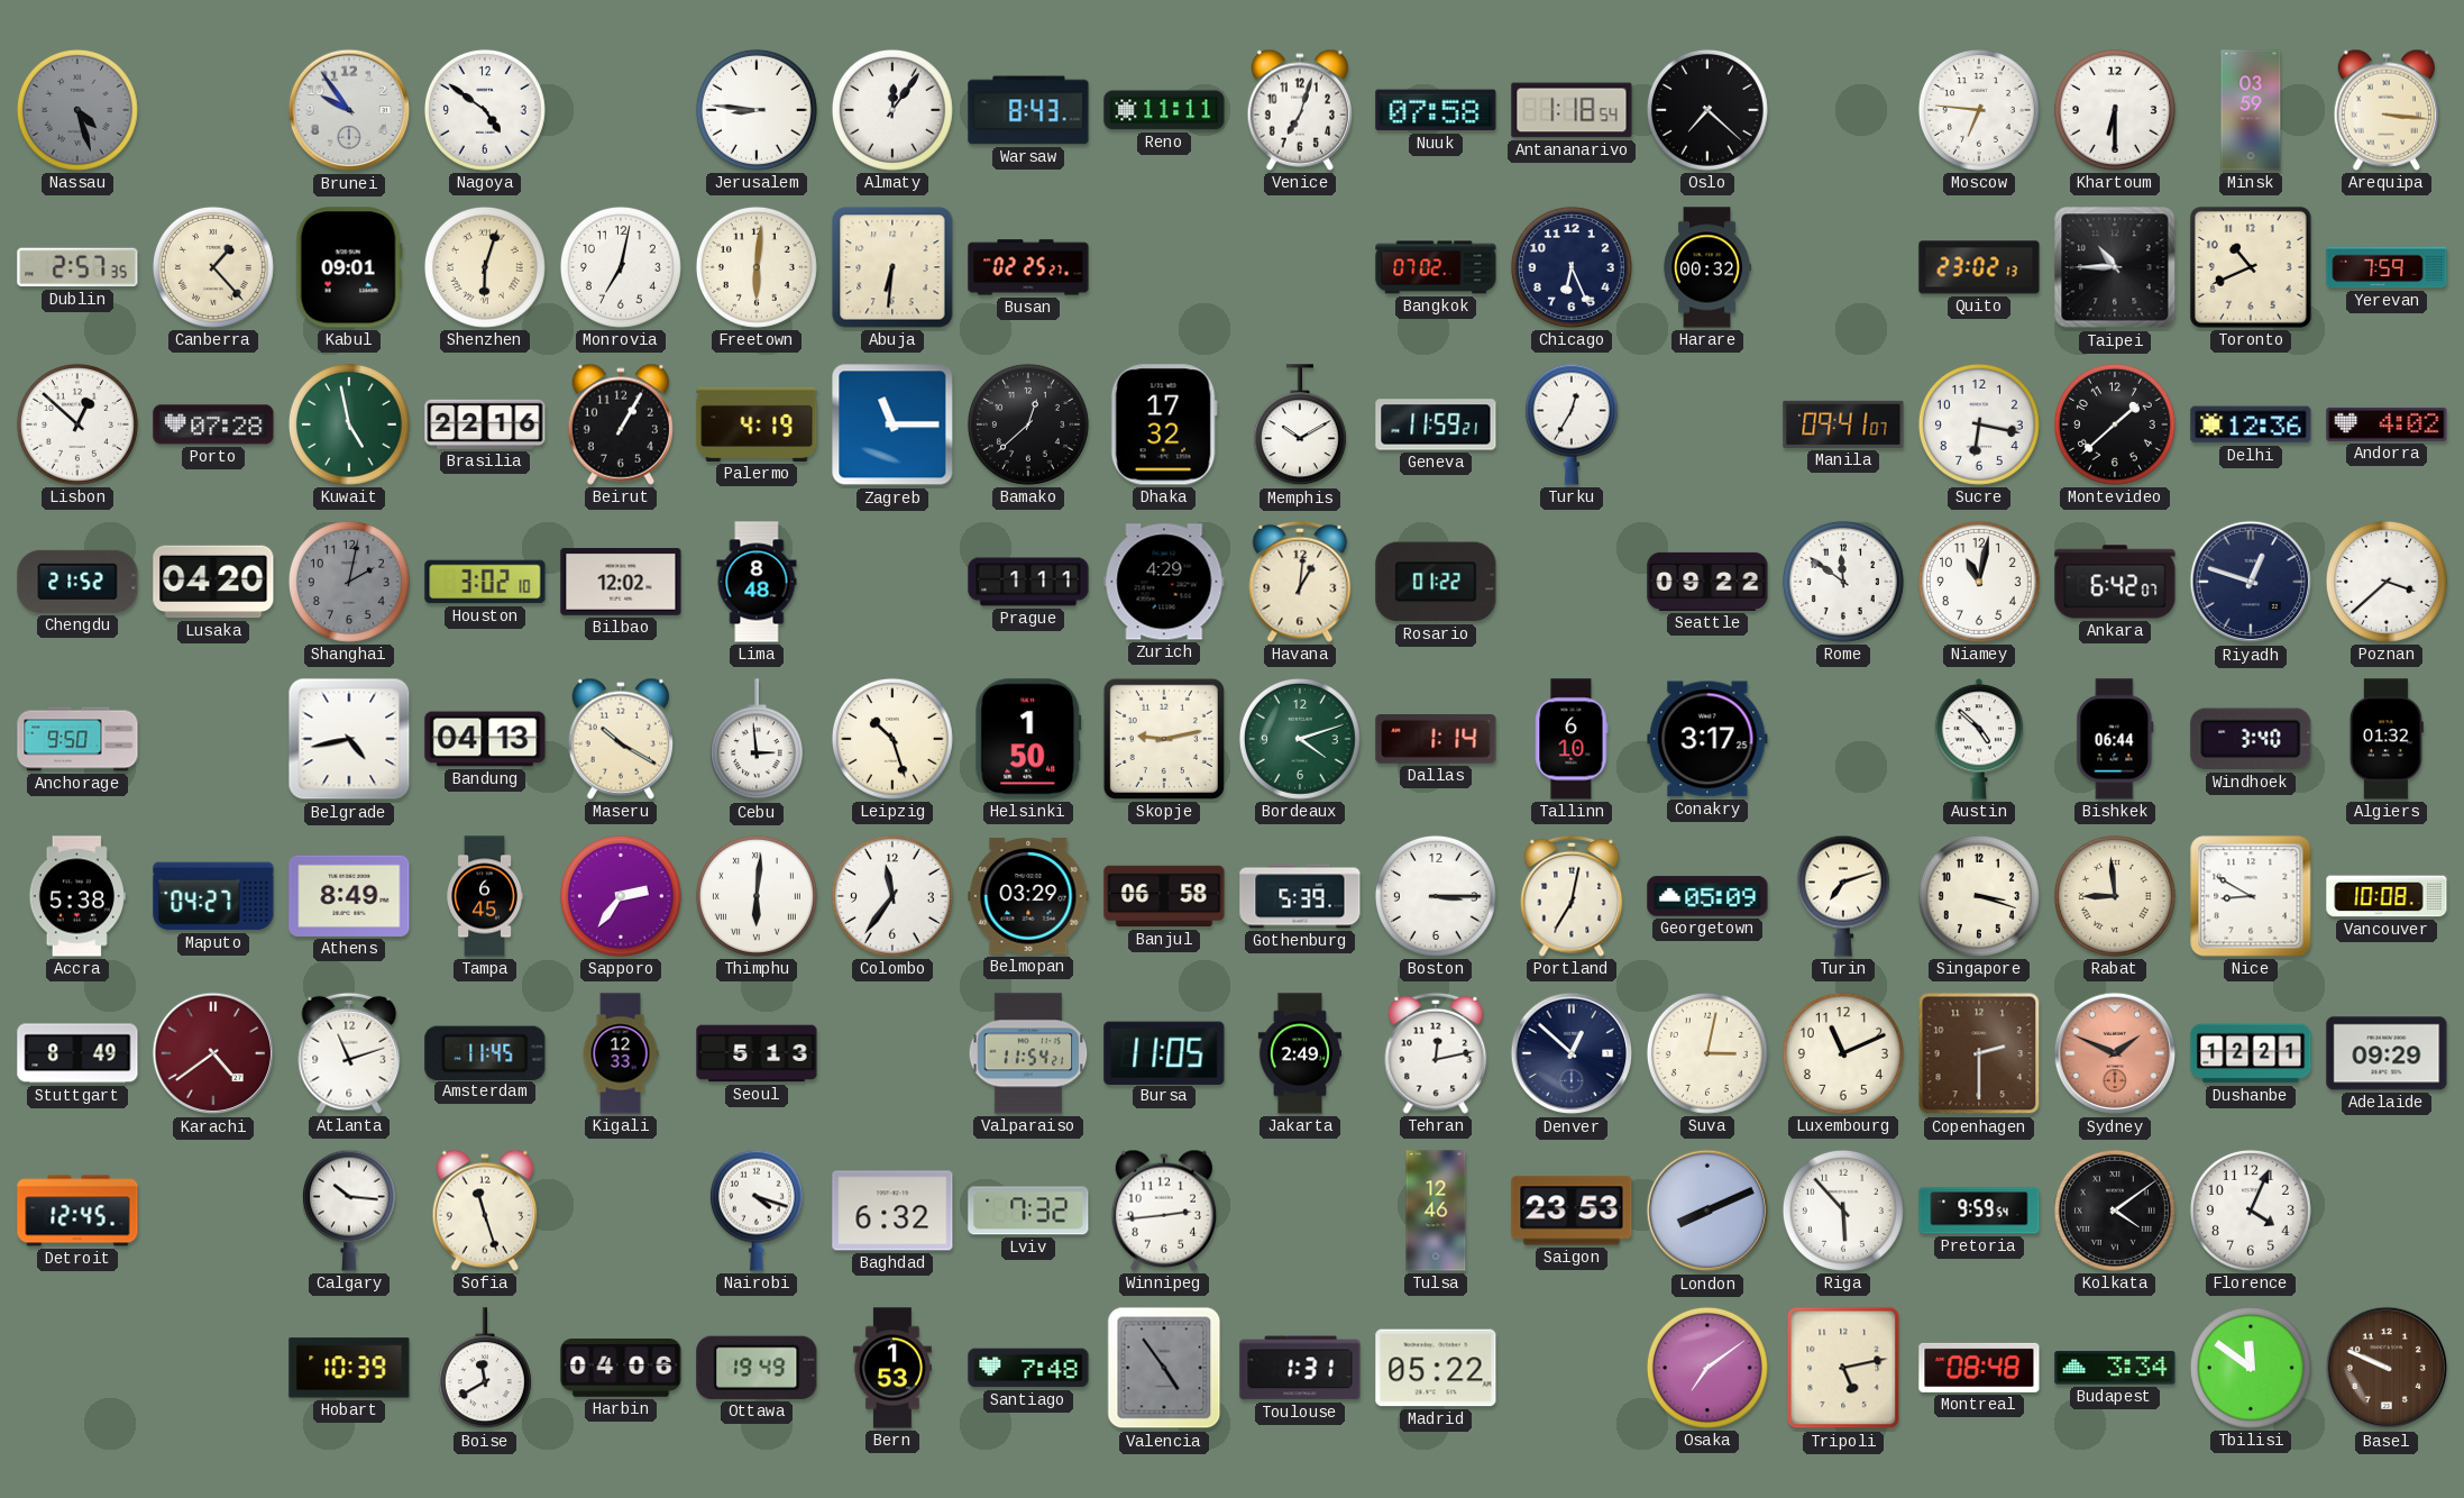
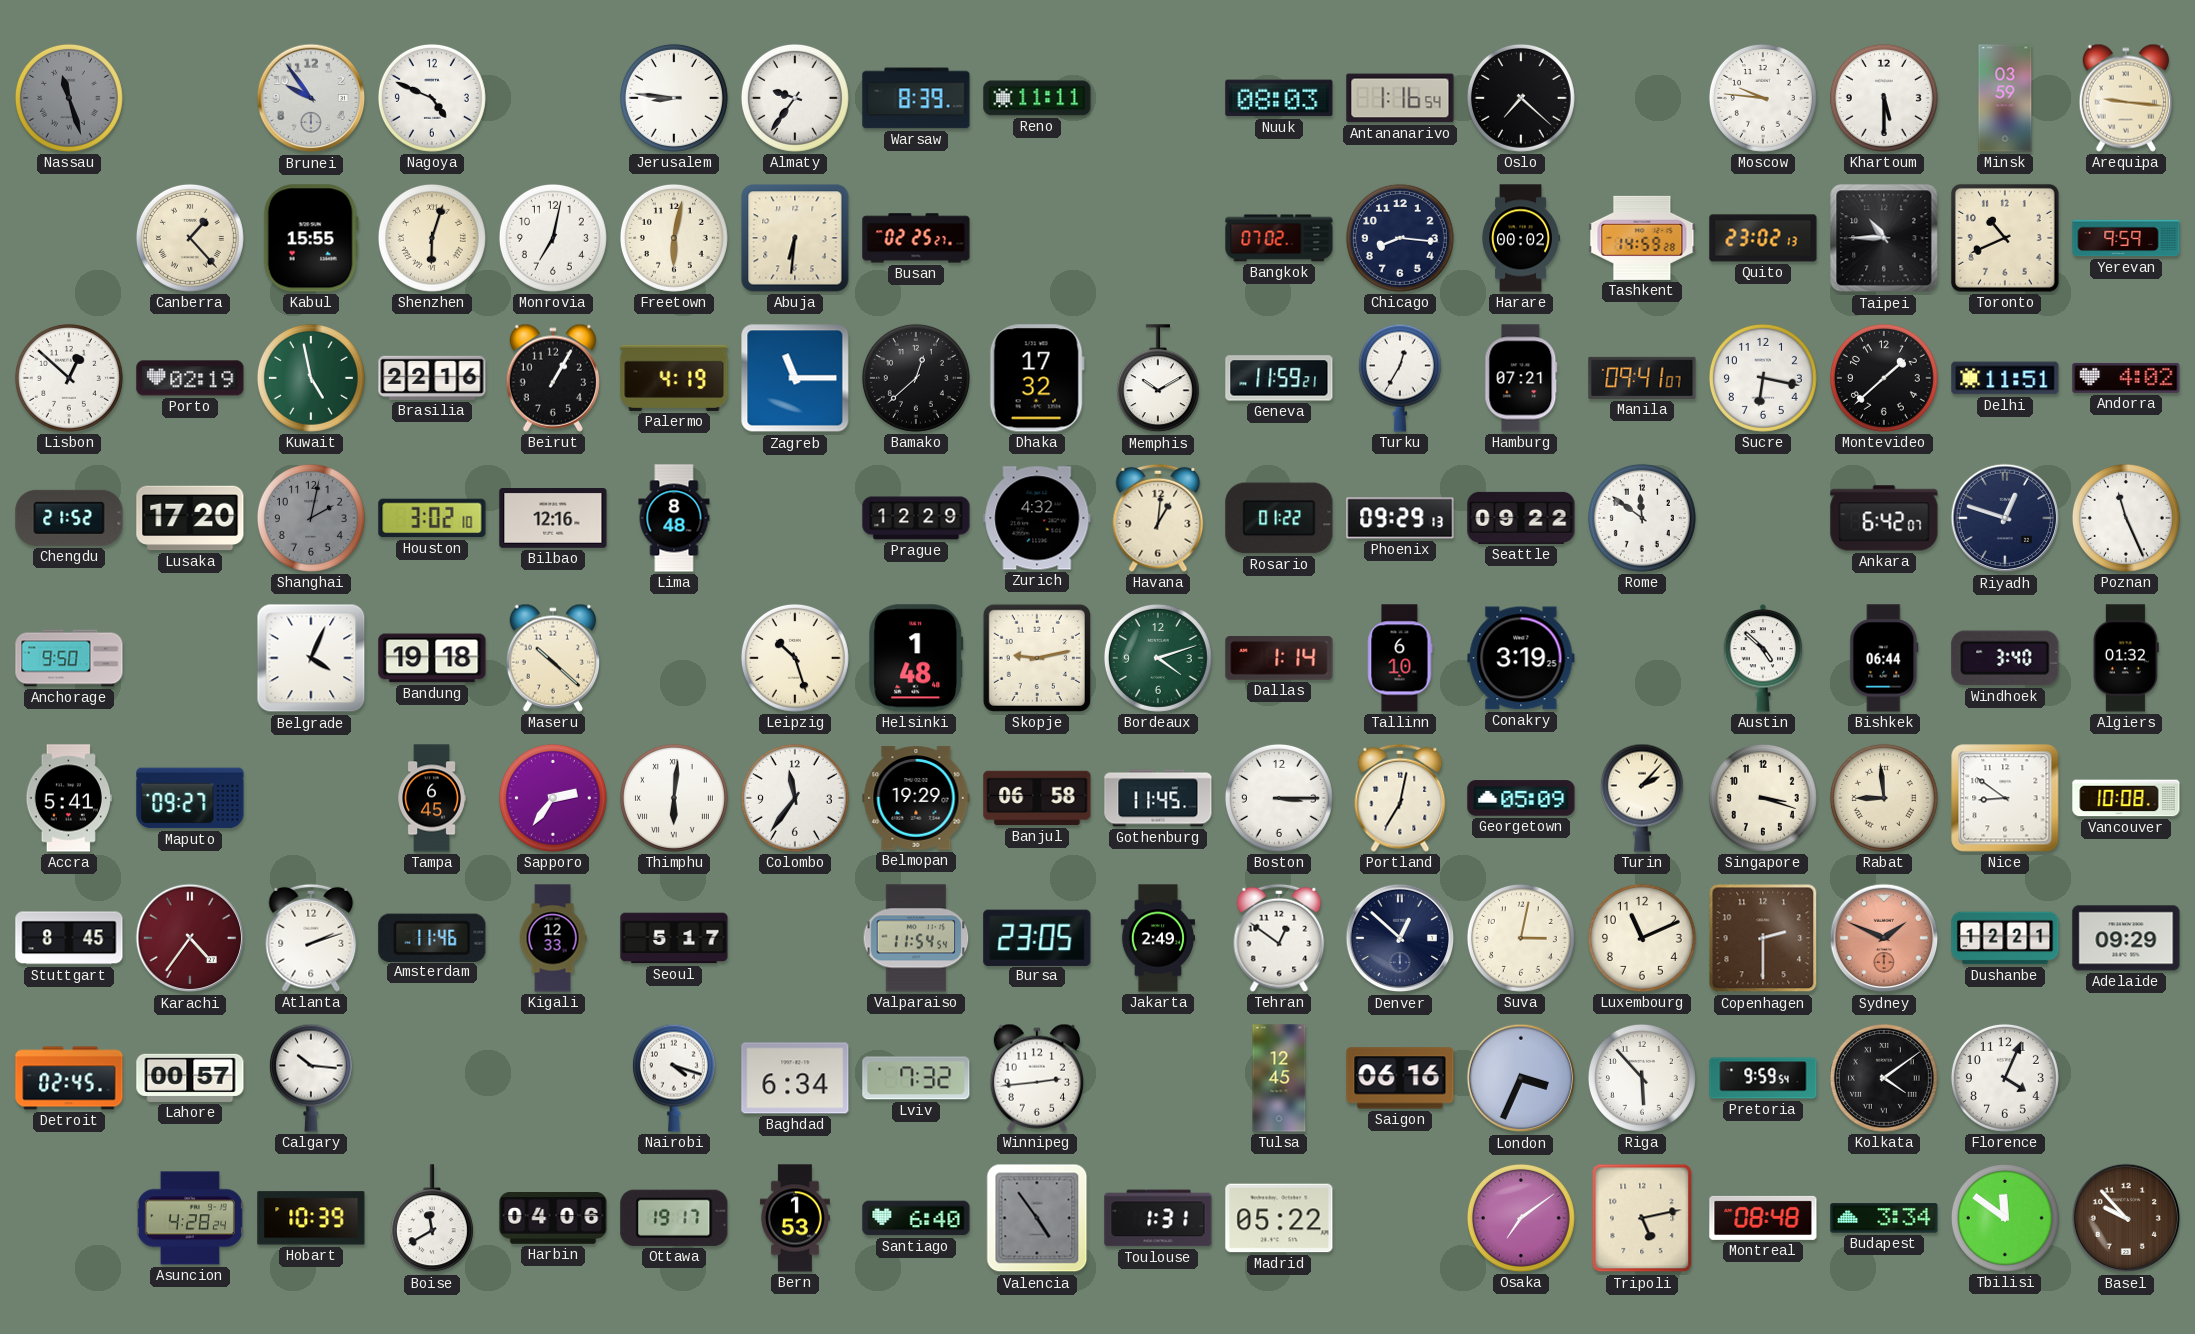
Nassau: 4:27 -> 11:27 (69, 98)
Nagoya: 4:51 -> 4:49 (432, 98)
Almaty: 12:06 -> 9:36 (795, 98)
Warsaw: 8:43 -> 8:39 (916, 98)
Venice: 7:03 -> none (1299, 110)
Nuuk: 07:58 -> 08:03 (1279, 98)
Antananarivo: 1:18 -> 1:16 (1400, 98)
Moscow: 6:46 -> 9:46 (1763, 98)
Khartoum: 6:30 -> 5:30 (1884, 98)
Arequipa: 3:16 -> 9:16 (2125, 98)
Dublin: 2:57 -> none (77, 267)
Kabul: 09:01 -> 15:55 (311, 238)
Freetown: 6:01 -> 6:02 (674, 238)
Chicago: 6:26 -> 8:16 (1400, 238)
Harare: 00:32 -> 00:02 (1521, 238)
Tashkent: none -> 14:59 (1642, 238)
Yerevan: 7:59 -> 9:59 (2126, 238)
Porto: 07:28 -> 02:19 (190, 378)
Hamburg: none -> 07:21 (1521, 378)
Delhi: 12:36 -> 11:51 (2005, 378)
Lusaka: 04:20 -> 17:20 (190, 518)
Bilbao: 12:02 -> 12:16 (553, 519)
Prague: 1:11 -> 12:29 (916, 518)
Zurich: 4:29 -> 4:32 (1037, 518)
Phoenix: none -> 09:29 (1400, 518)
Niamey: 11:02 -> none (1979, 582)
Poznan: 3:38 -> 11:26 (2126, 518)
Belgrade: 4:43 -> 4:04 (311, 658)
Bandung: 04:13 -> 19:18 (432, 658)
Maseru: 10:20 -> 10:22 (552, 658)
Cebu: 2:59 -> none (757, 740)
Helsinki: 1:50 -> 1:48 (916, 658)
Conakry: 3:17 -> 3:19 (1521, 658)
Accra: 5:38 -> 5:41 (69, 798)
Maputo: 04:27 -> 09:27 (190, 798)
Athens: 8:49 -> none (349, 896)
Belmopan: 03:29 -> 19:29 (916, 798)
Gothenburg: 5:39 -> 11:45 (1158, 798)
Turin: 7:12 -> 2:07 (1642, 798)
Nice: 8:50 -> 8:51 (2005, 798)
Stuttgart: 8:49 -> 8:45 (69, 938)
Karachi: 4:39 -> 4:36 (190, 938)
Atlanta: 11:12 -> 2:12 (311, 938)
Amsterdam: 11:45 -> 11:46 (432, 937)
Seoul: 5:13 -> 5:17 (674, 938)
Valparaiso: 11:54:21 -> 11:54:54 (916, 938)
Bursa: 11:05 -> 23:05 (1037, 937)
Tehran: 12:13 -> 12:51 (1279, 938)
Detroit: 12:45 -> 02:45 (69, 1078)
Lahore: none -> 00:57 (190, 1078)
Sofia: 11:27 -> none (484, 1211)
Baghdad: 6:32 -> 6:34 (795, 1078)
Tulsa: 12:46 -> 12:45 (1279, 1078)
Saigon: 23:53 -> 06:16 (1400, 1078)
London: 8:11 -> 3:34 (1521, 1078)
Asuncion: none -> 4:28 (190, 1218)
Ottawa: 19:49 -> 19:17 (674, 1218)
Santiago: 7:48 -> 6:40 (916, 1218)
Basel: 9:49 -> 9:53 (2126, 1218)
